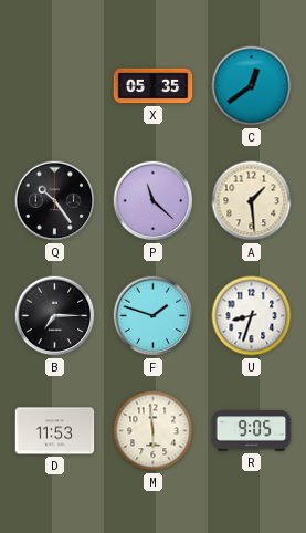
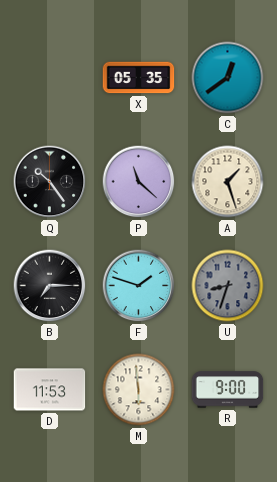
A: 1:29 -> 1:27 (228, 182)
U dial: white -> grey (228, 286)
R: 9:05 -> 9:00 (228, 390)
